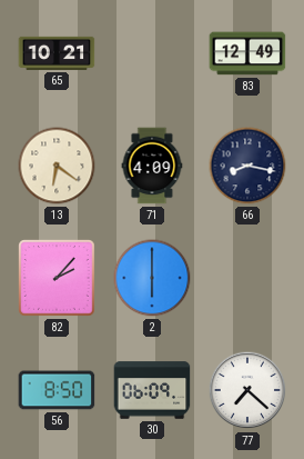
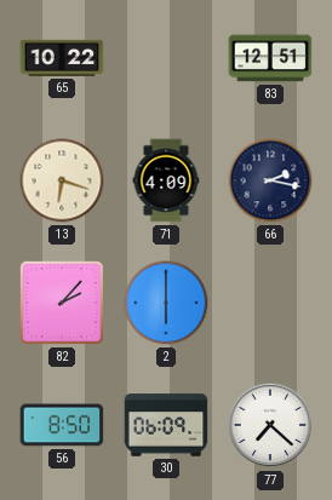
65: 10:21 -> 10:22 (62, 58)
83: 12:49 -> 12:51 (270, 58)
13: 6:21 -> 6:18 (62, 180)
66: 8:17 -> 2:17 (270, 180)
